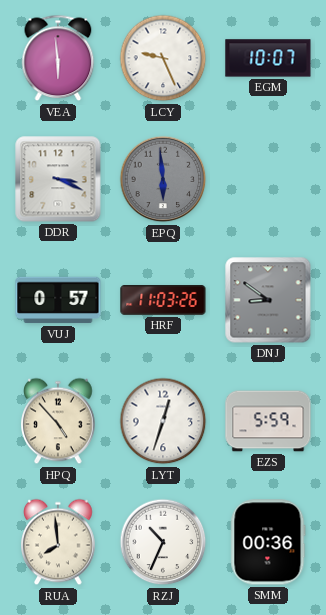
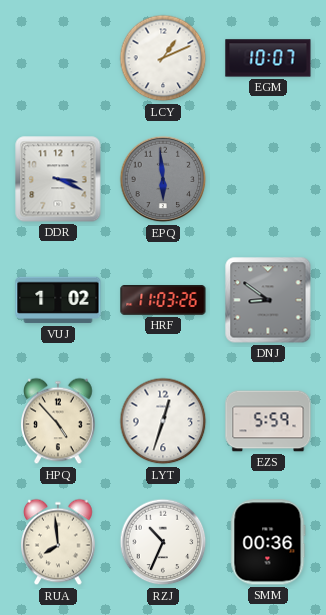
VEA: 5:59 -> none (58, 58)
LCY: 9:26 -> 1:11 (163, 58)
VUJ: 0:57 -> 1:02 (58, 300)
